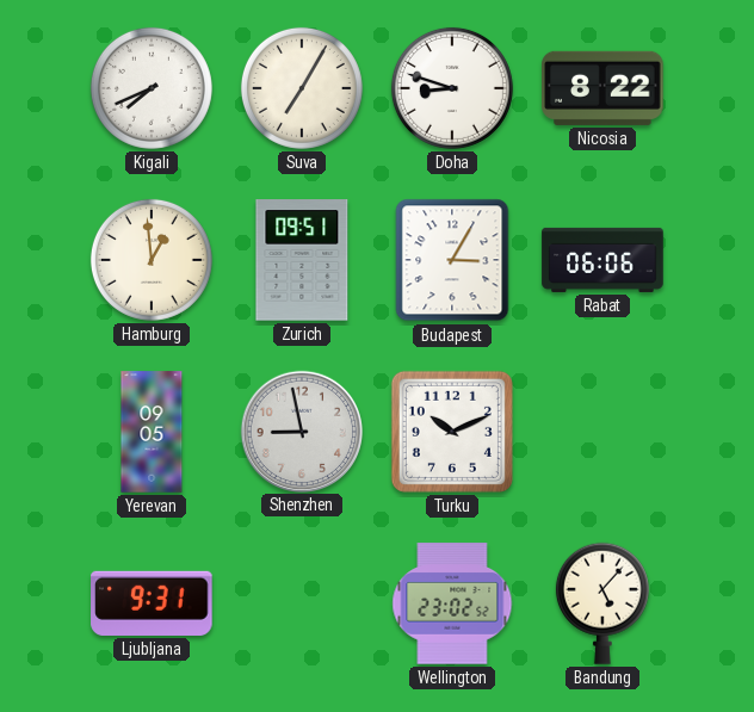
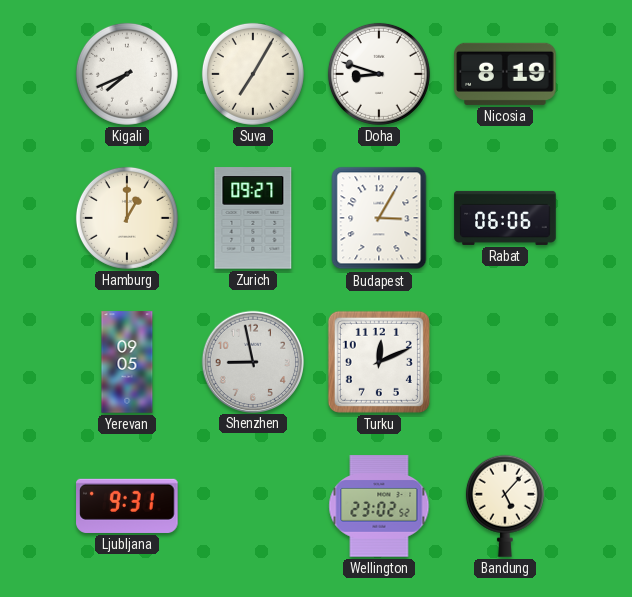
Nicosia: 8:22 -> 8:19 (505, 74)
Hamburg: 12:59 -> 1:00 (127, 218)
Zurich: 09:51 -> 09:27 (253, 218)
Turku: 10:11 -> 12:11 (379, 362)
